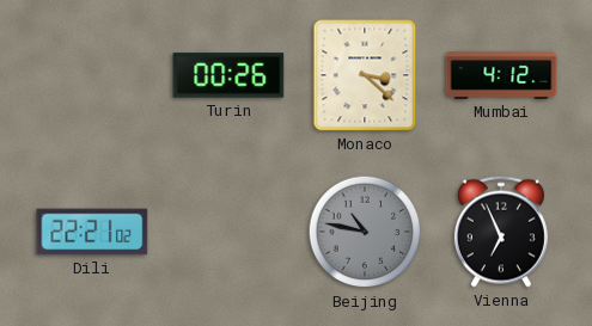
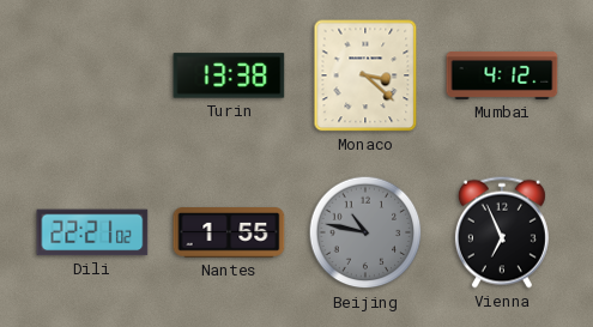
Turin: 00:26 -> 13:38 (229, 75)
Nantes: none -> 1:55 (229, 232)
